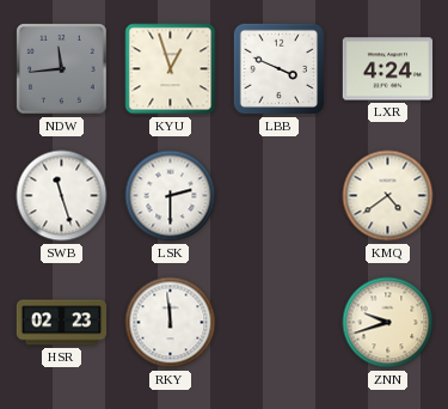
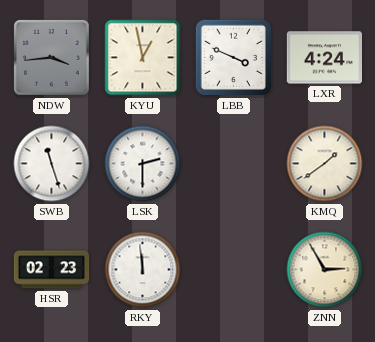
NDW: 11:44 -> 3:44 (52, 58)
KYU: 12:57 -> 12:58 (143, 58)
KMQ: 4:39 -> 1:39 (325, 164)
ZNN: 9:42 -> 2:55 (325, 270)
